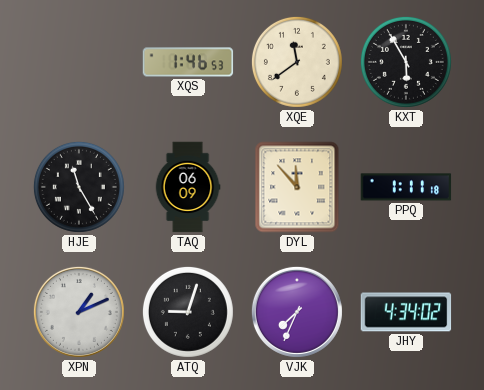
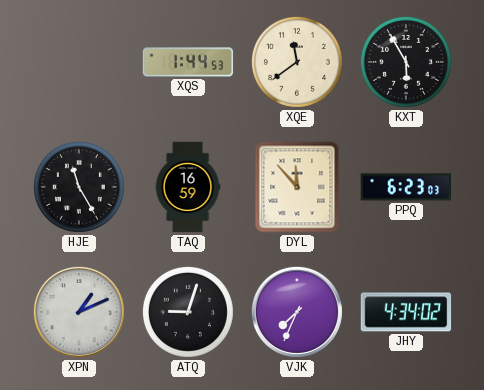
XQS: 1:46 -> 1:44 (188, 62)
TAQ: 06:09 -> 16:59 (188, 187)
PPQ: 1:11 -> 6:23 (406, 187)
